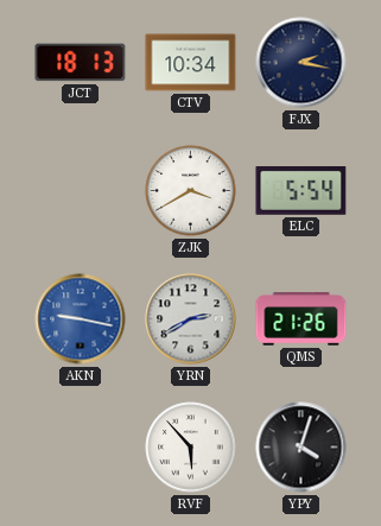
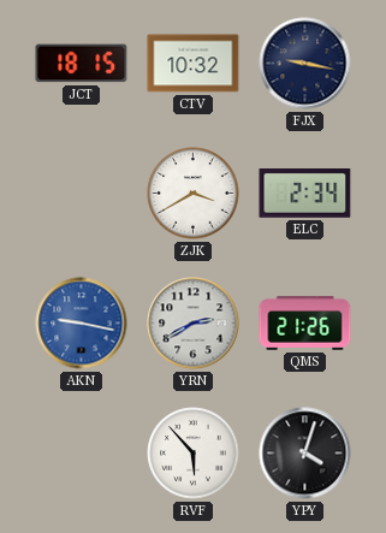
JCT: 18:13 -> 18:15 (82, 64)
CTV: 10:34 -> 10:32 (194, 64)
FJX: 2:17 -> 9:17 (305, 64)
ELC: 5:54 -> 2:34 (305, 194)
